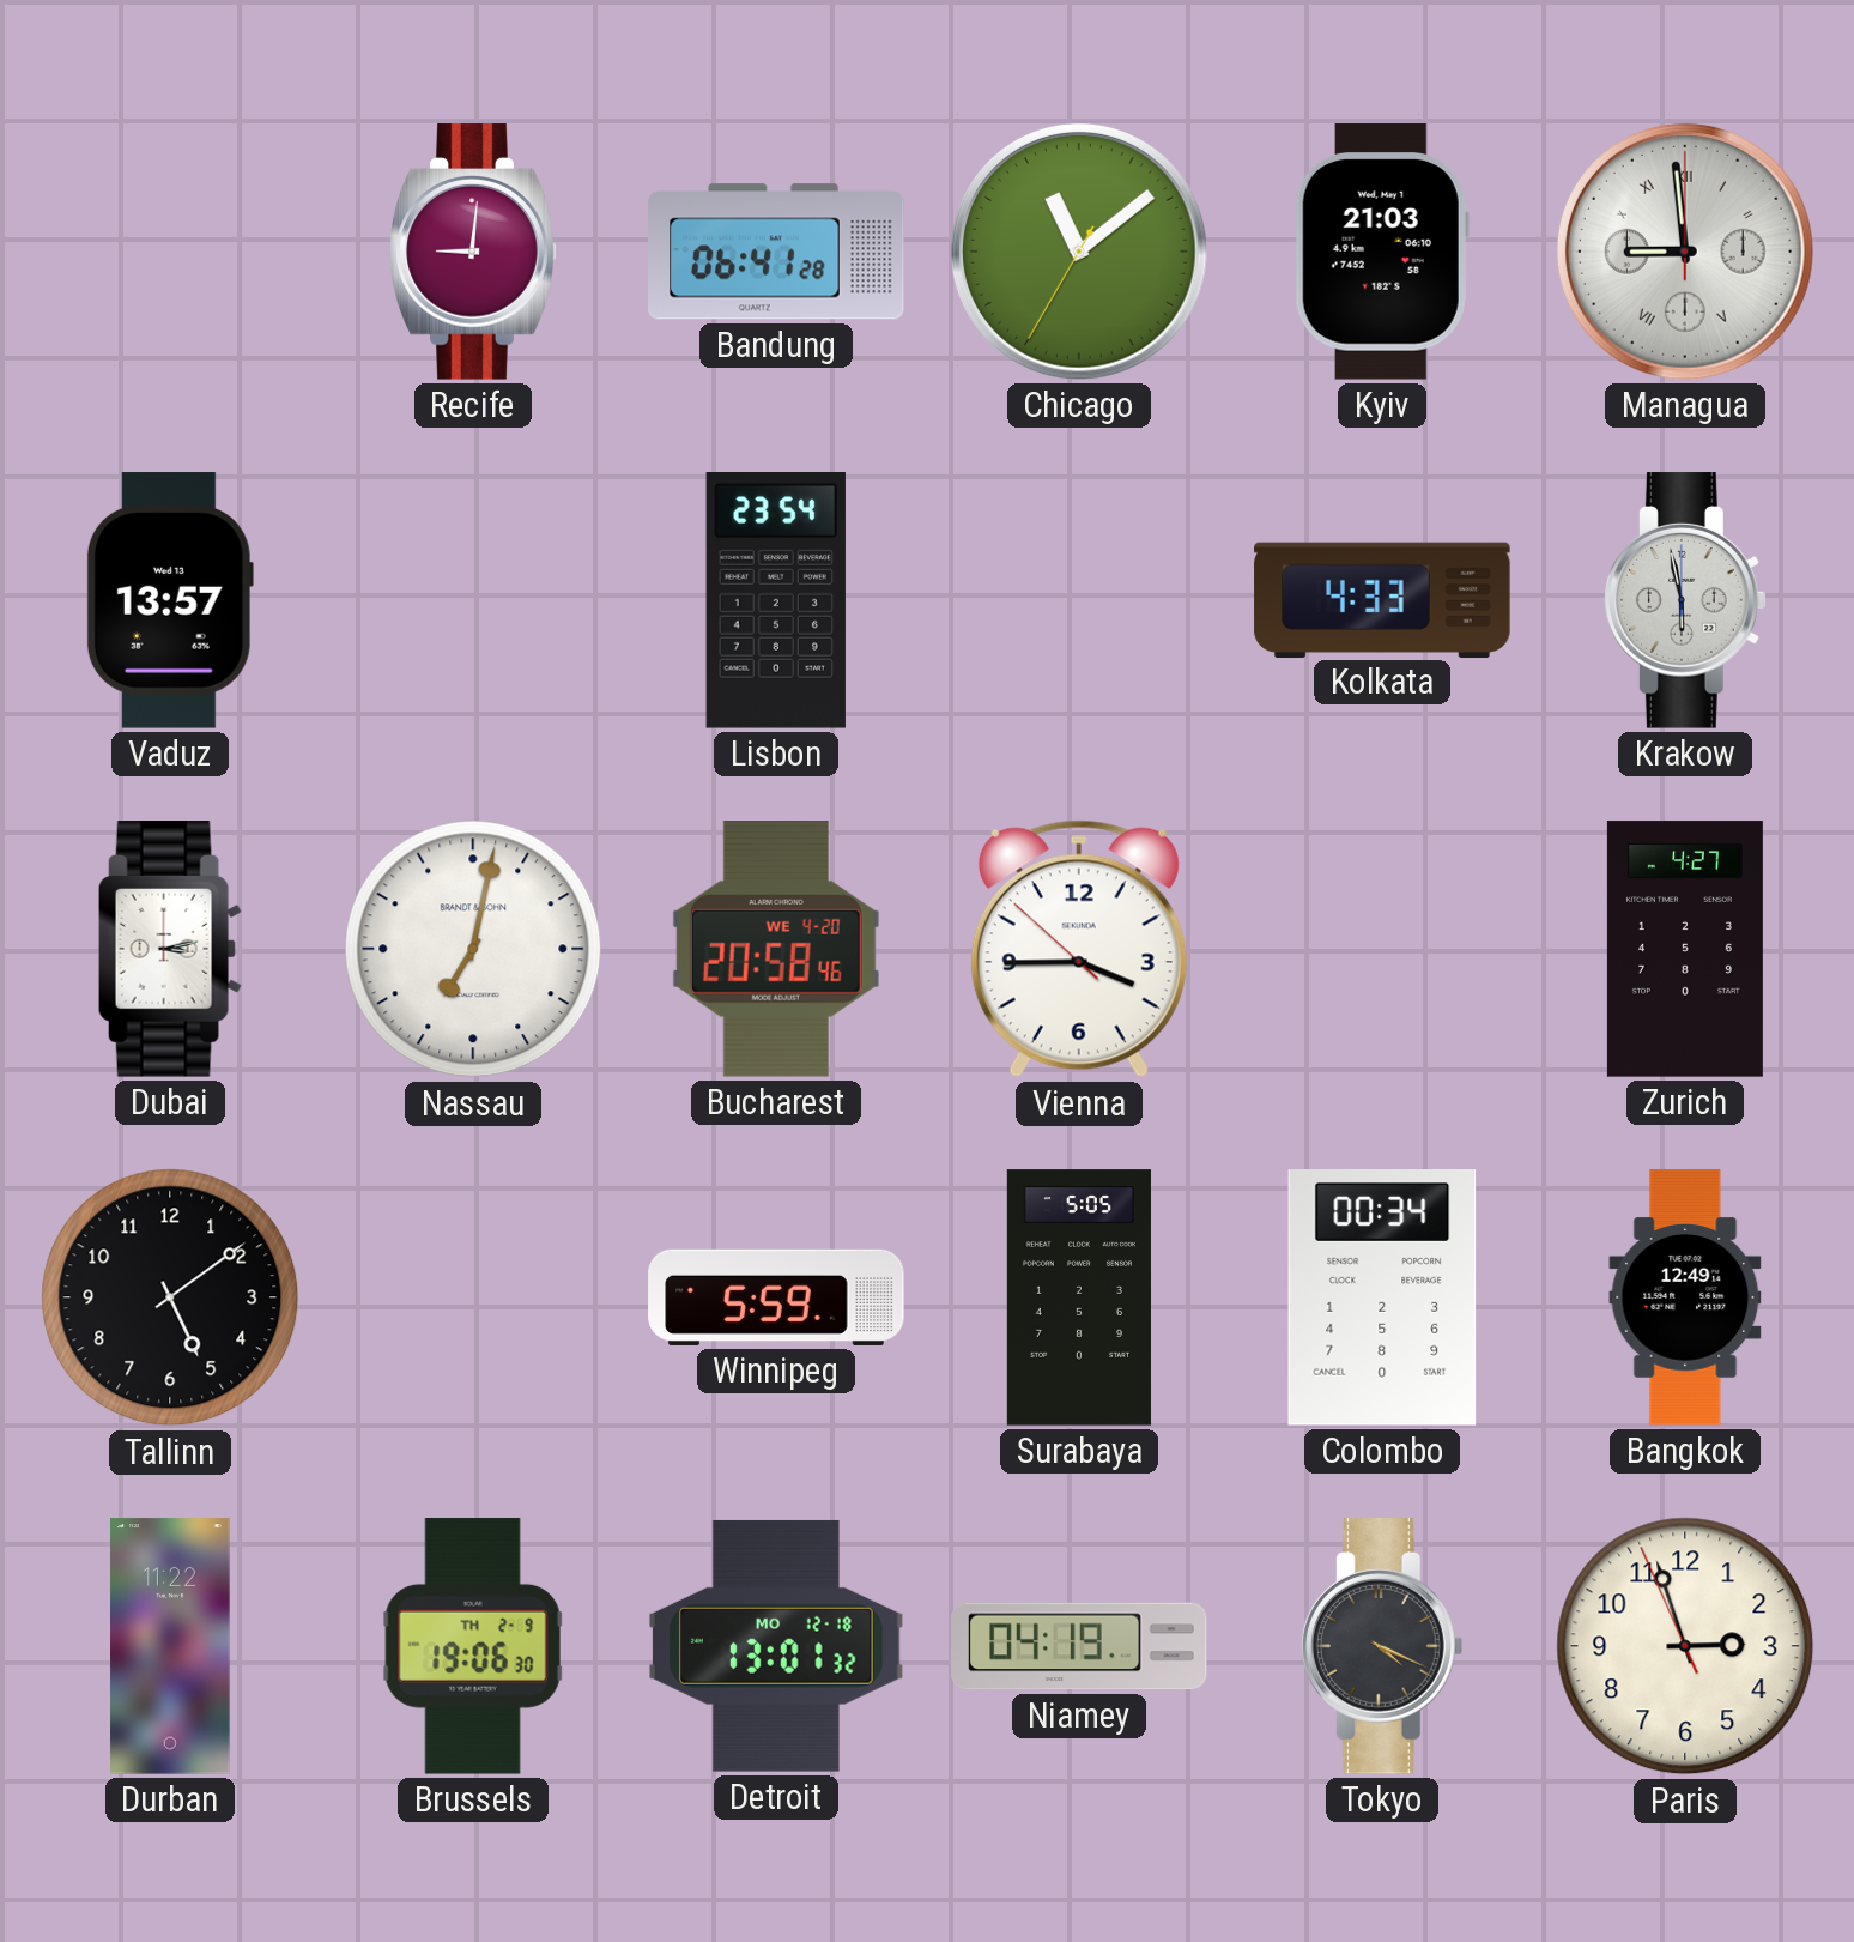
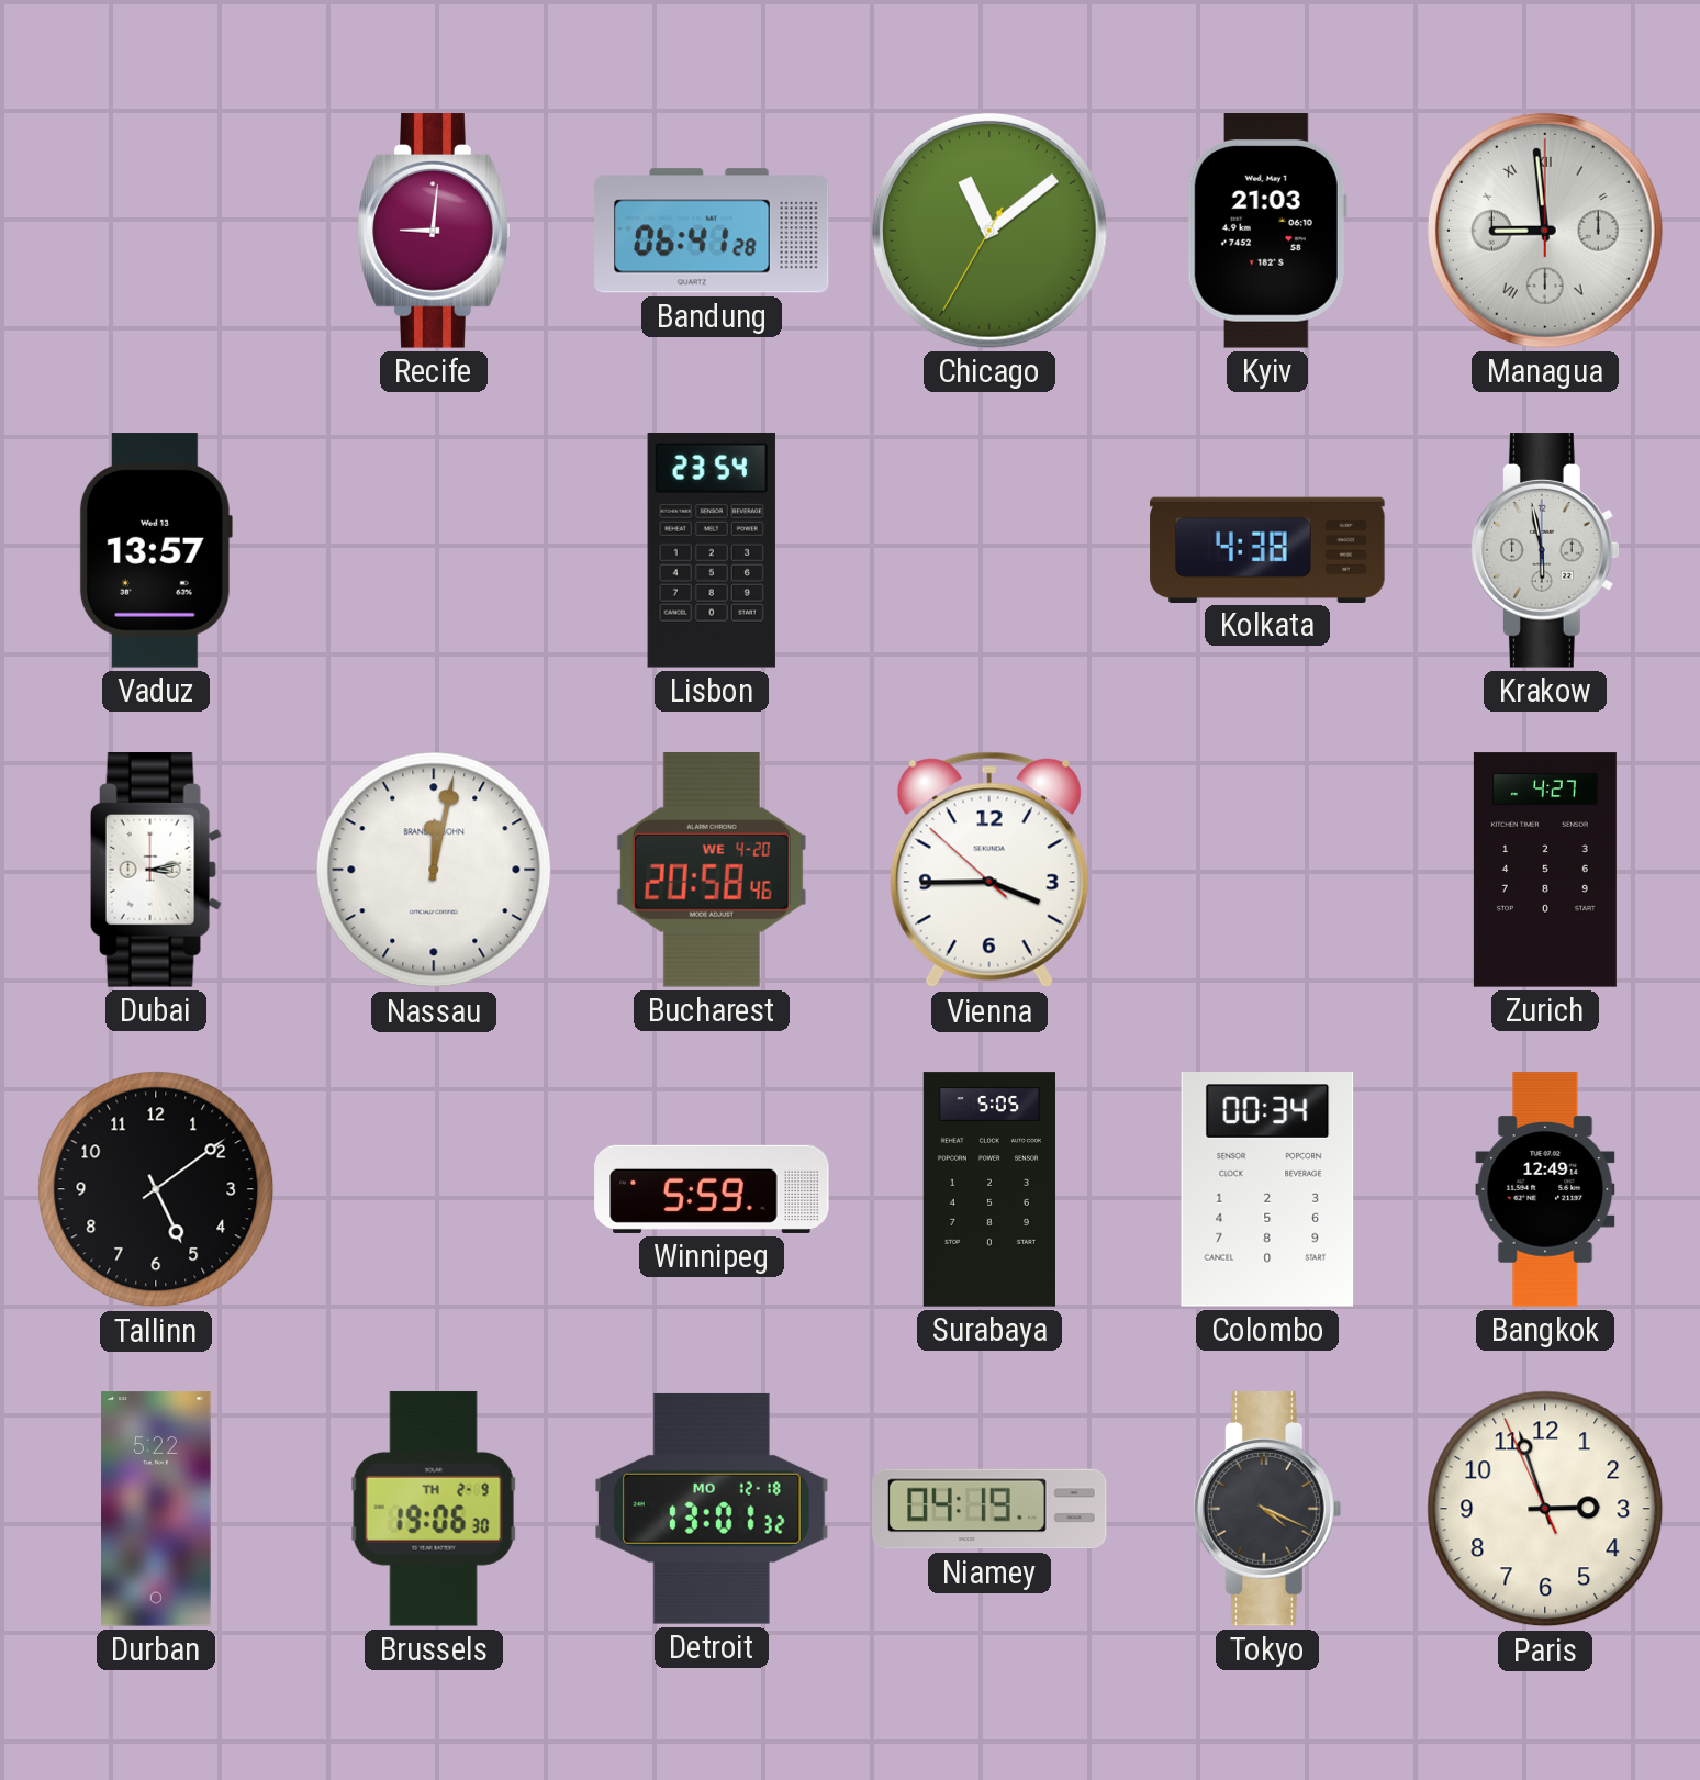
Kolkata: 4:33 -> 4:38 (1267, 549)
Nassau: 7:02 -> 12:02 (434, 870)
Durban: 11:22 -> 5:22 (156, 1509)
